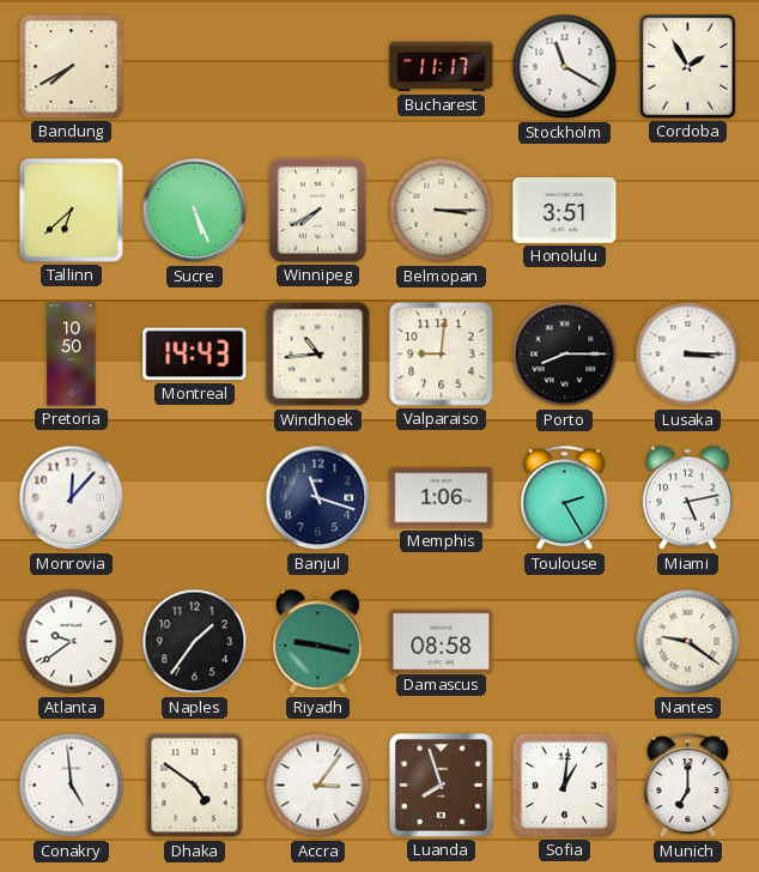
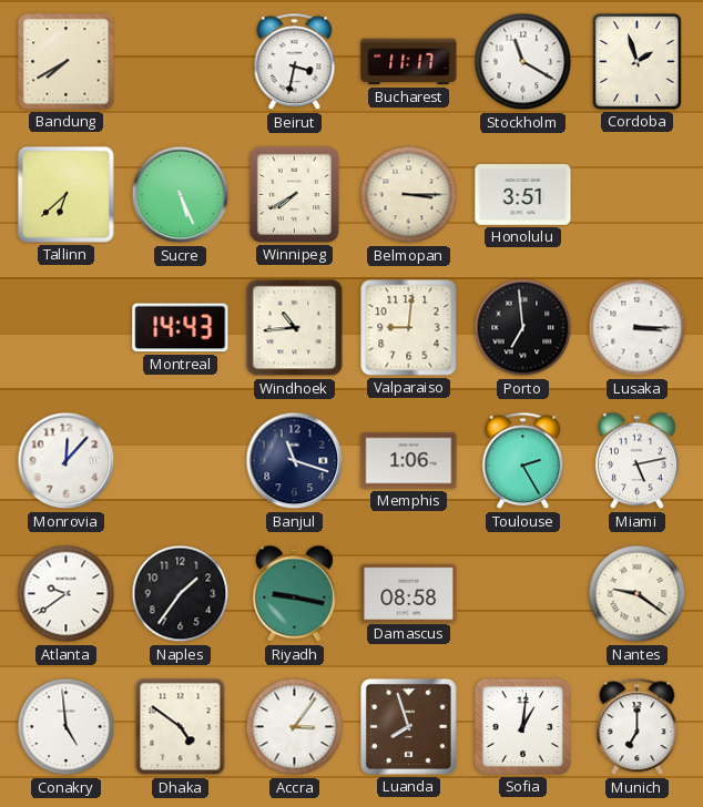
Beirut: none -> 3:32 (295, 62)
Cordoba: 1:55 -> 1:57 (638, 62)
Pretoria: 10:50 -> none (72, 355)
Porto: 8:15 -> 6:59 (523, 328)
